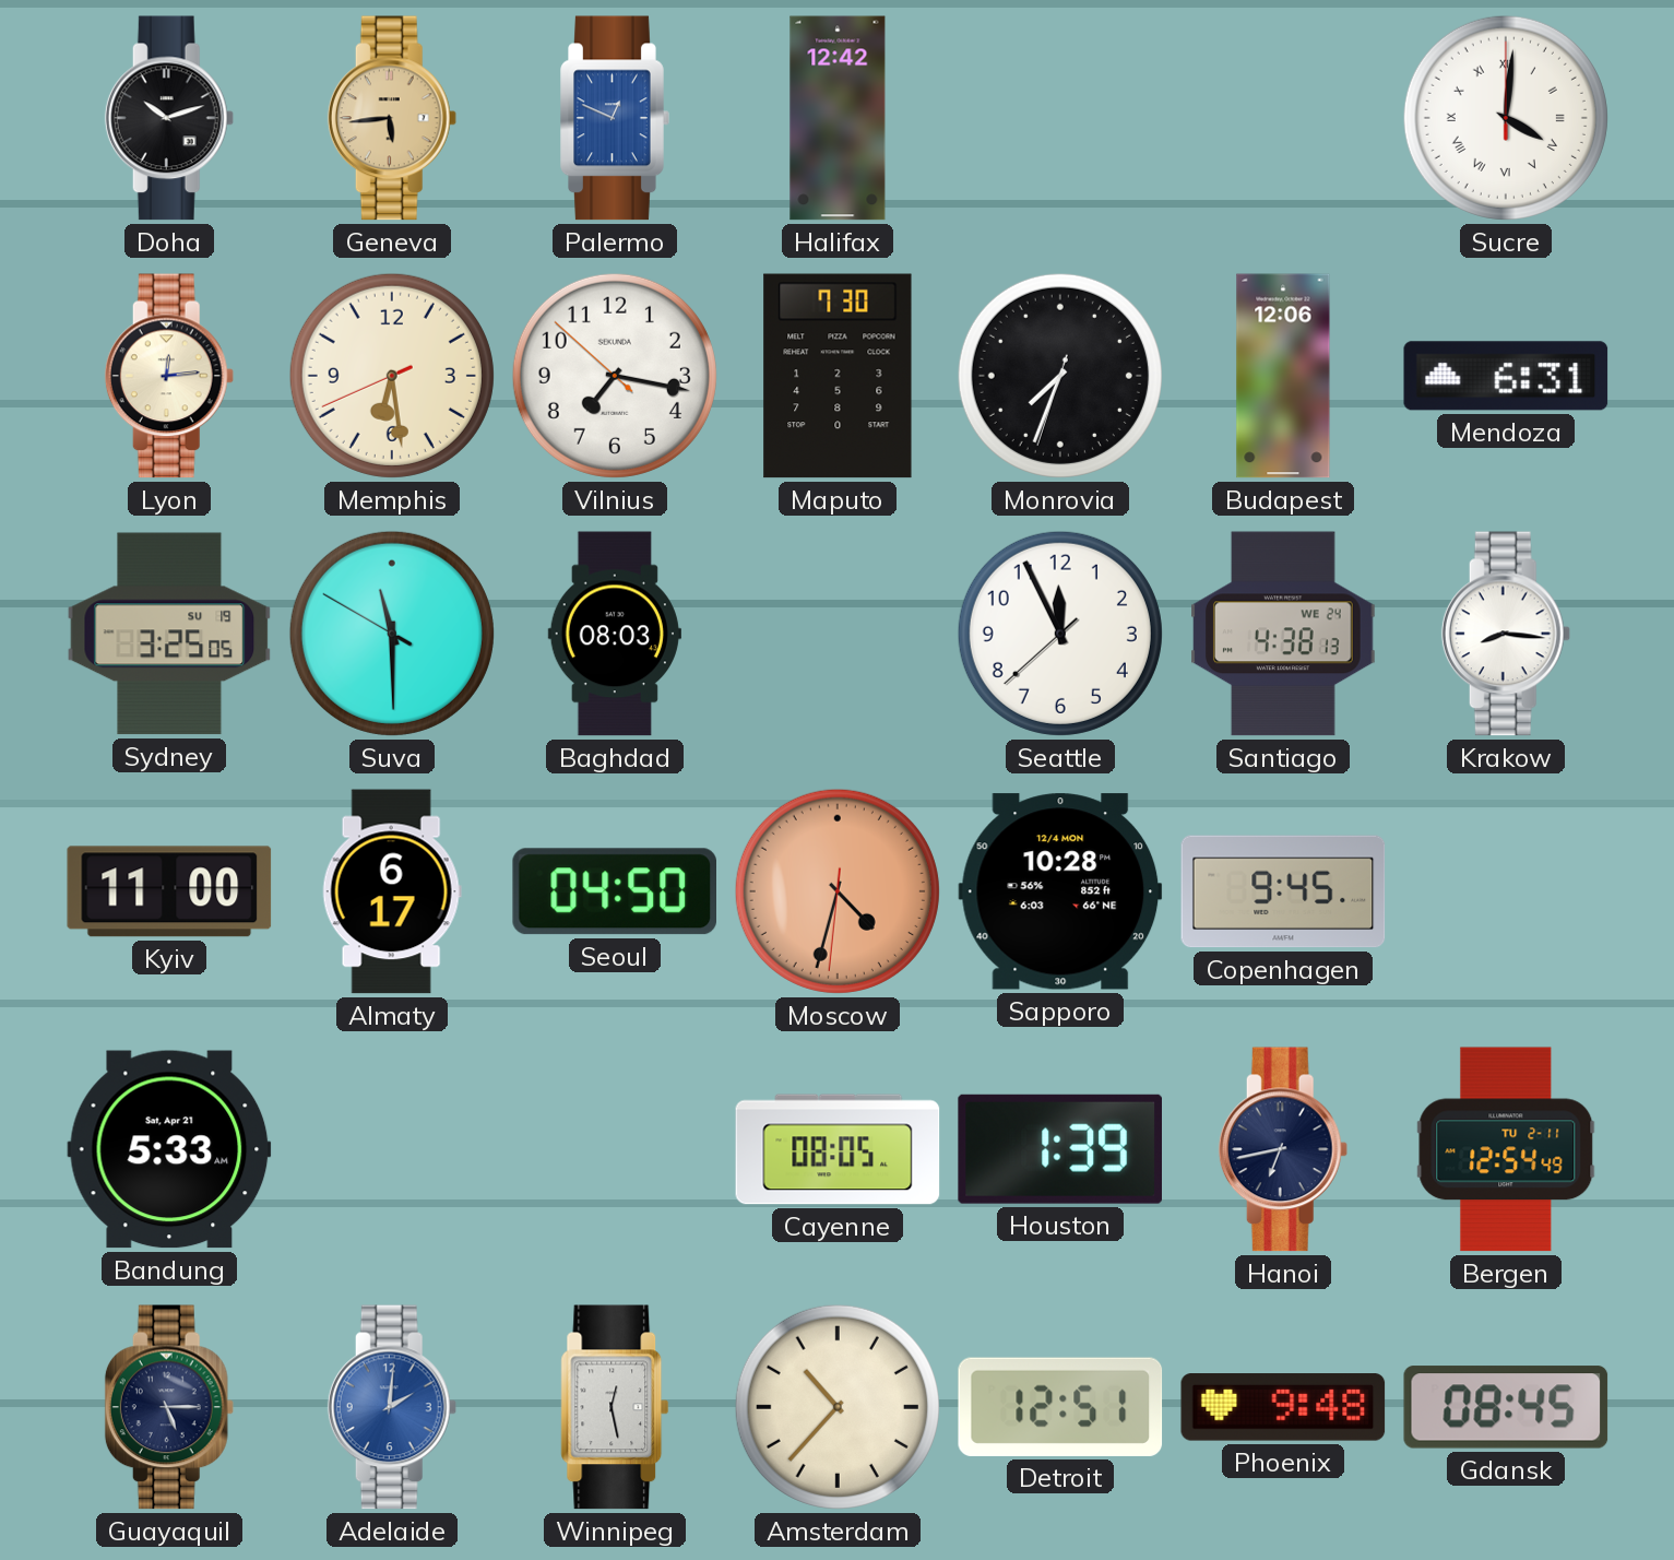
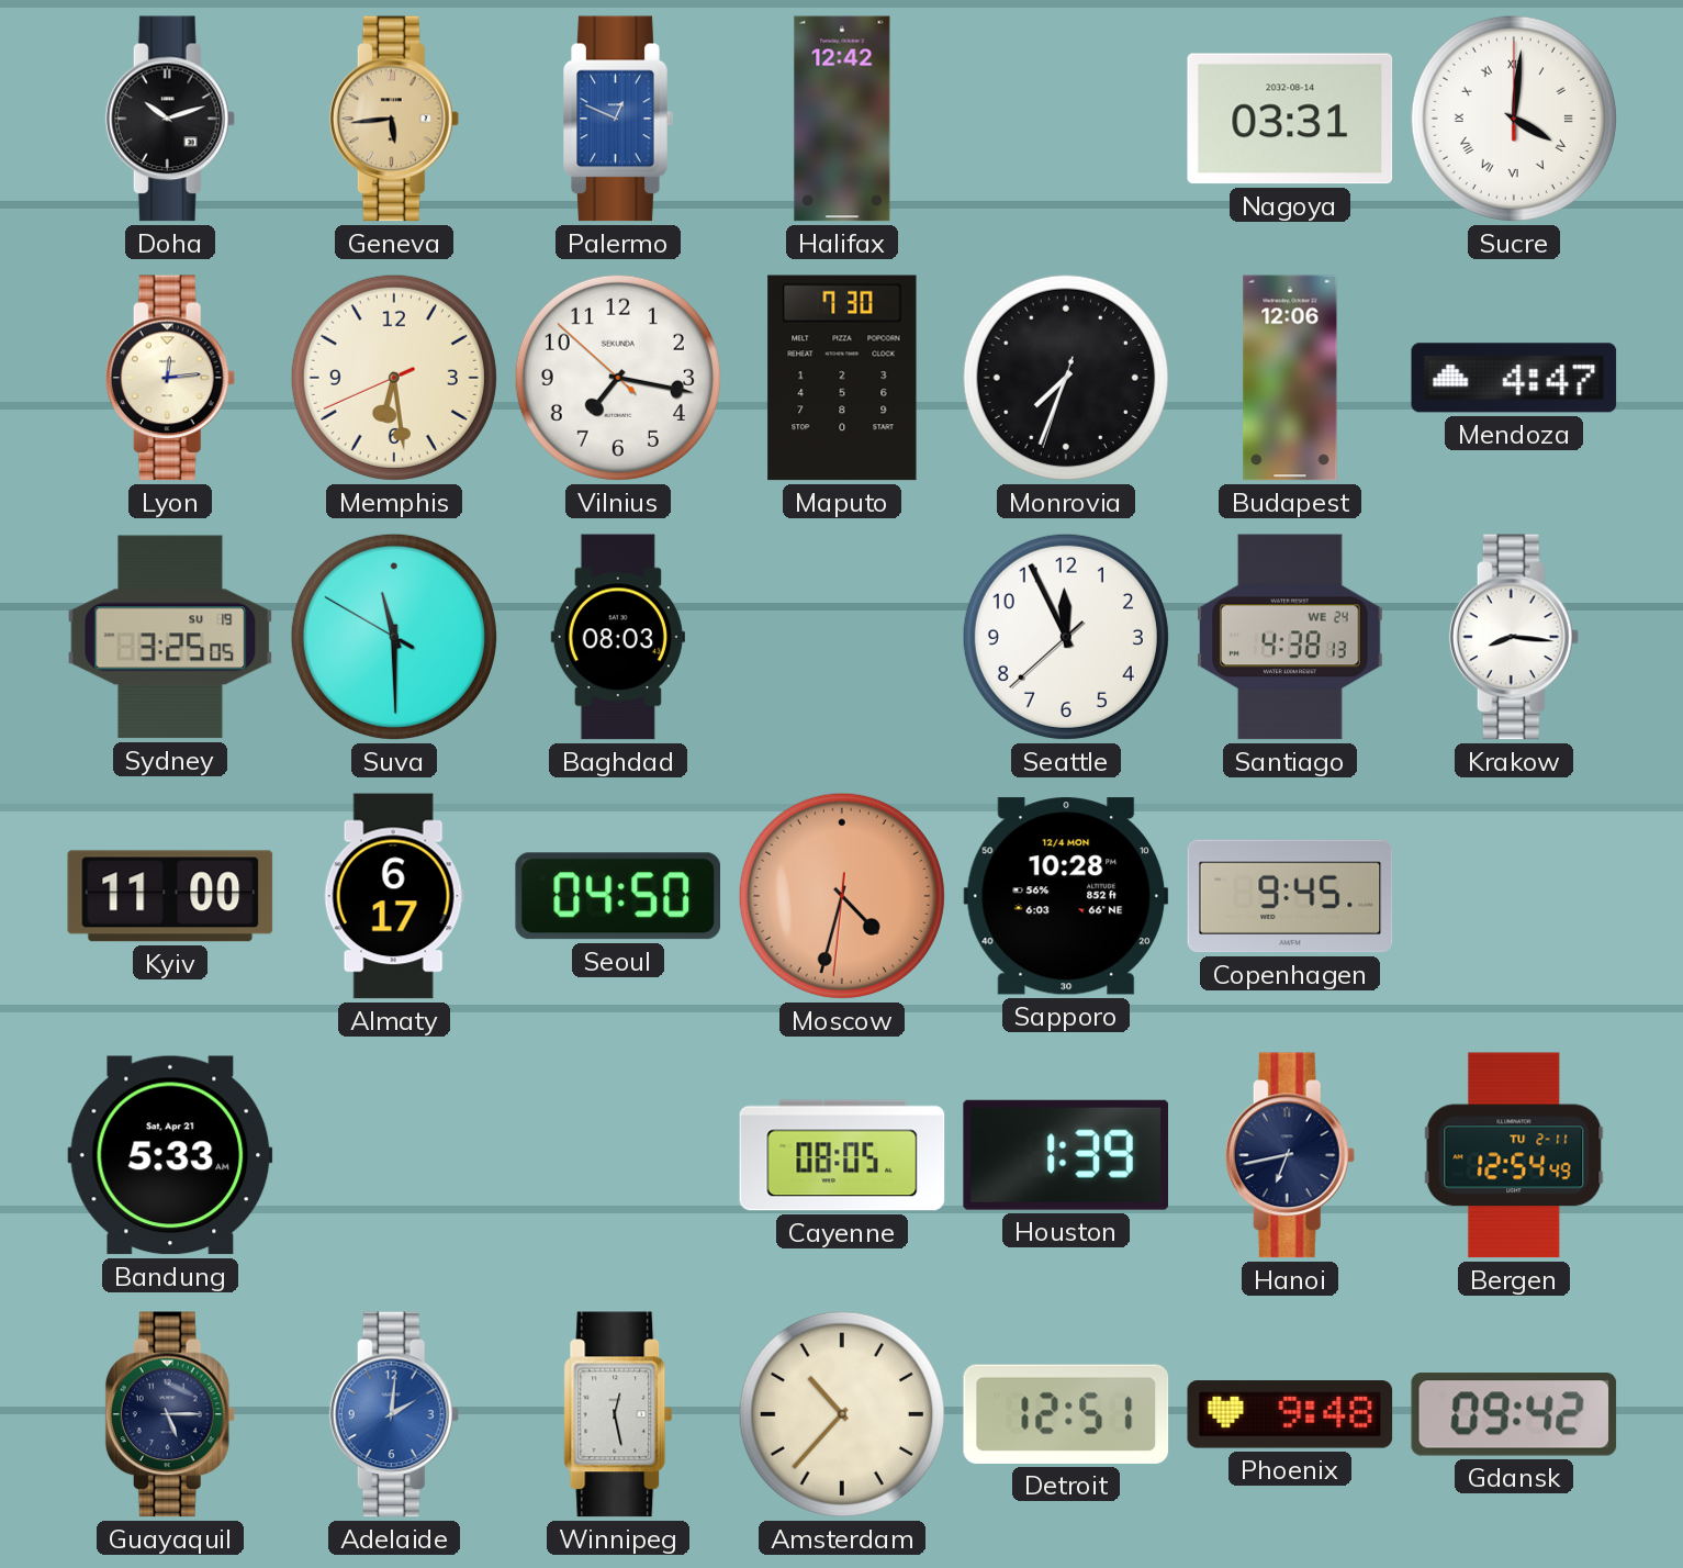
Nagoya: none -> 03:31 (1290, 119)
Mendoza: 6:31 -> 4:47 (1514, 378)
Gdansk: 08:45 -> 09:42 (1514, 1414)
